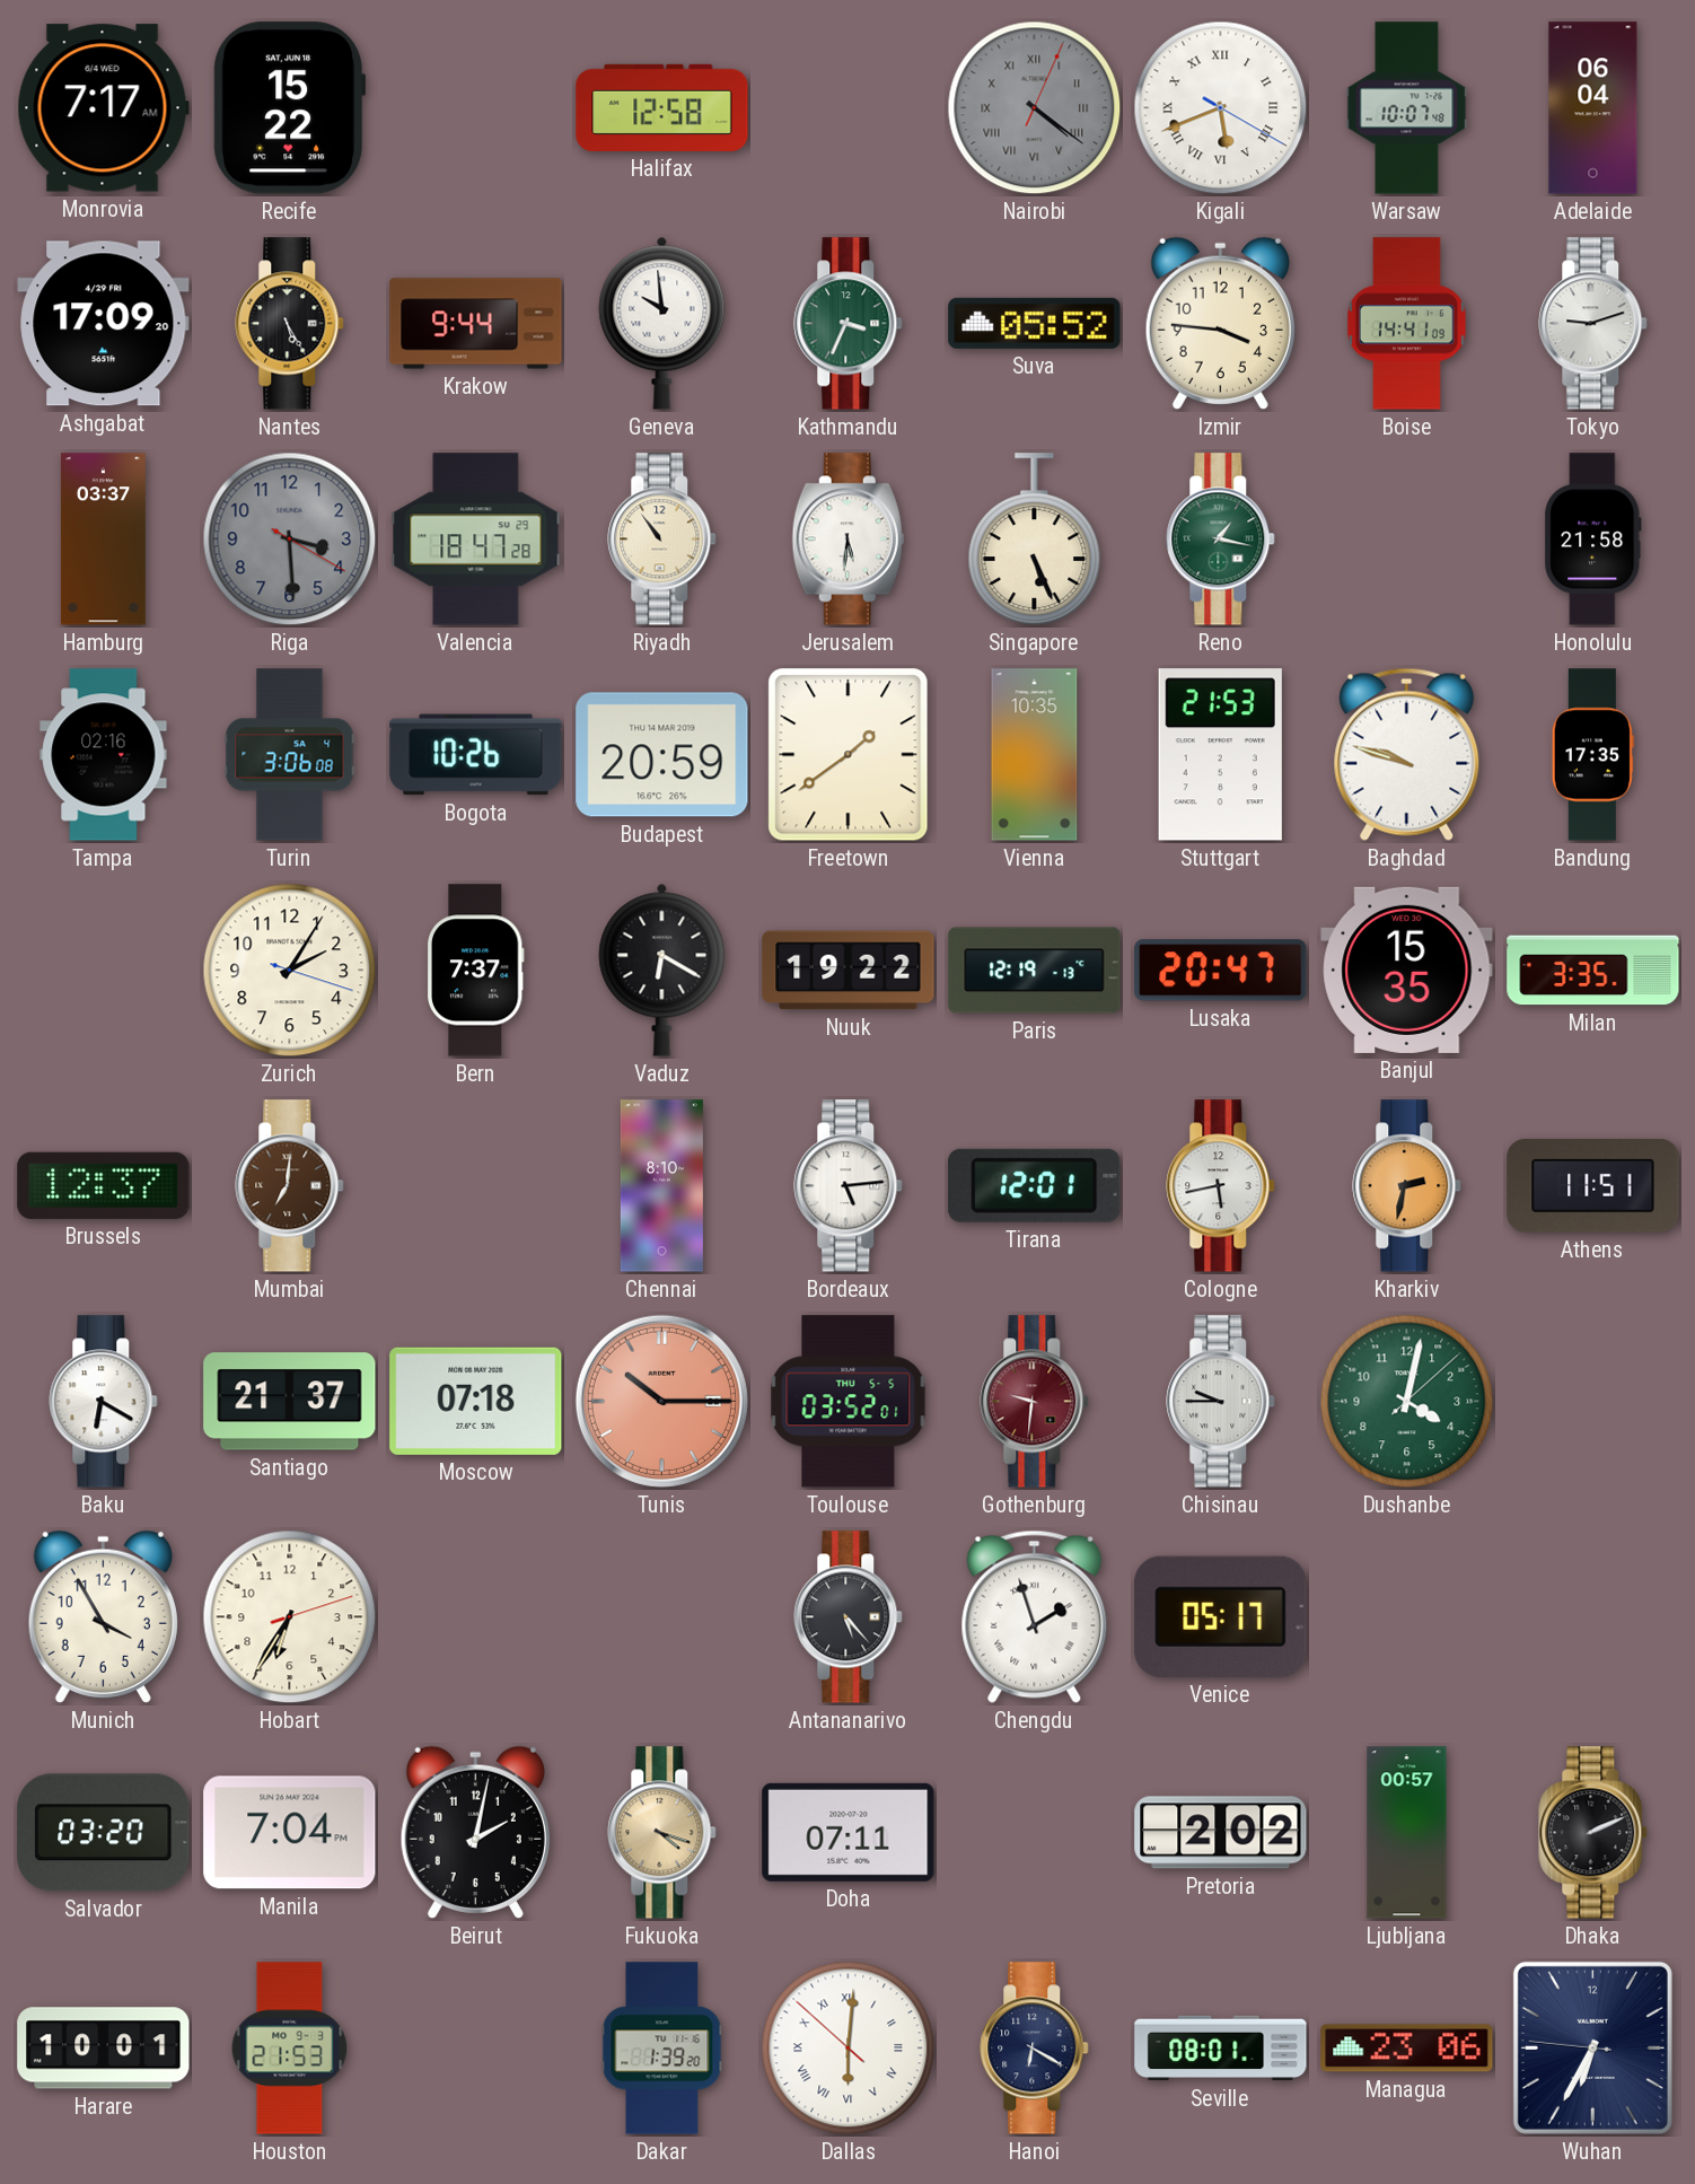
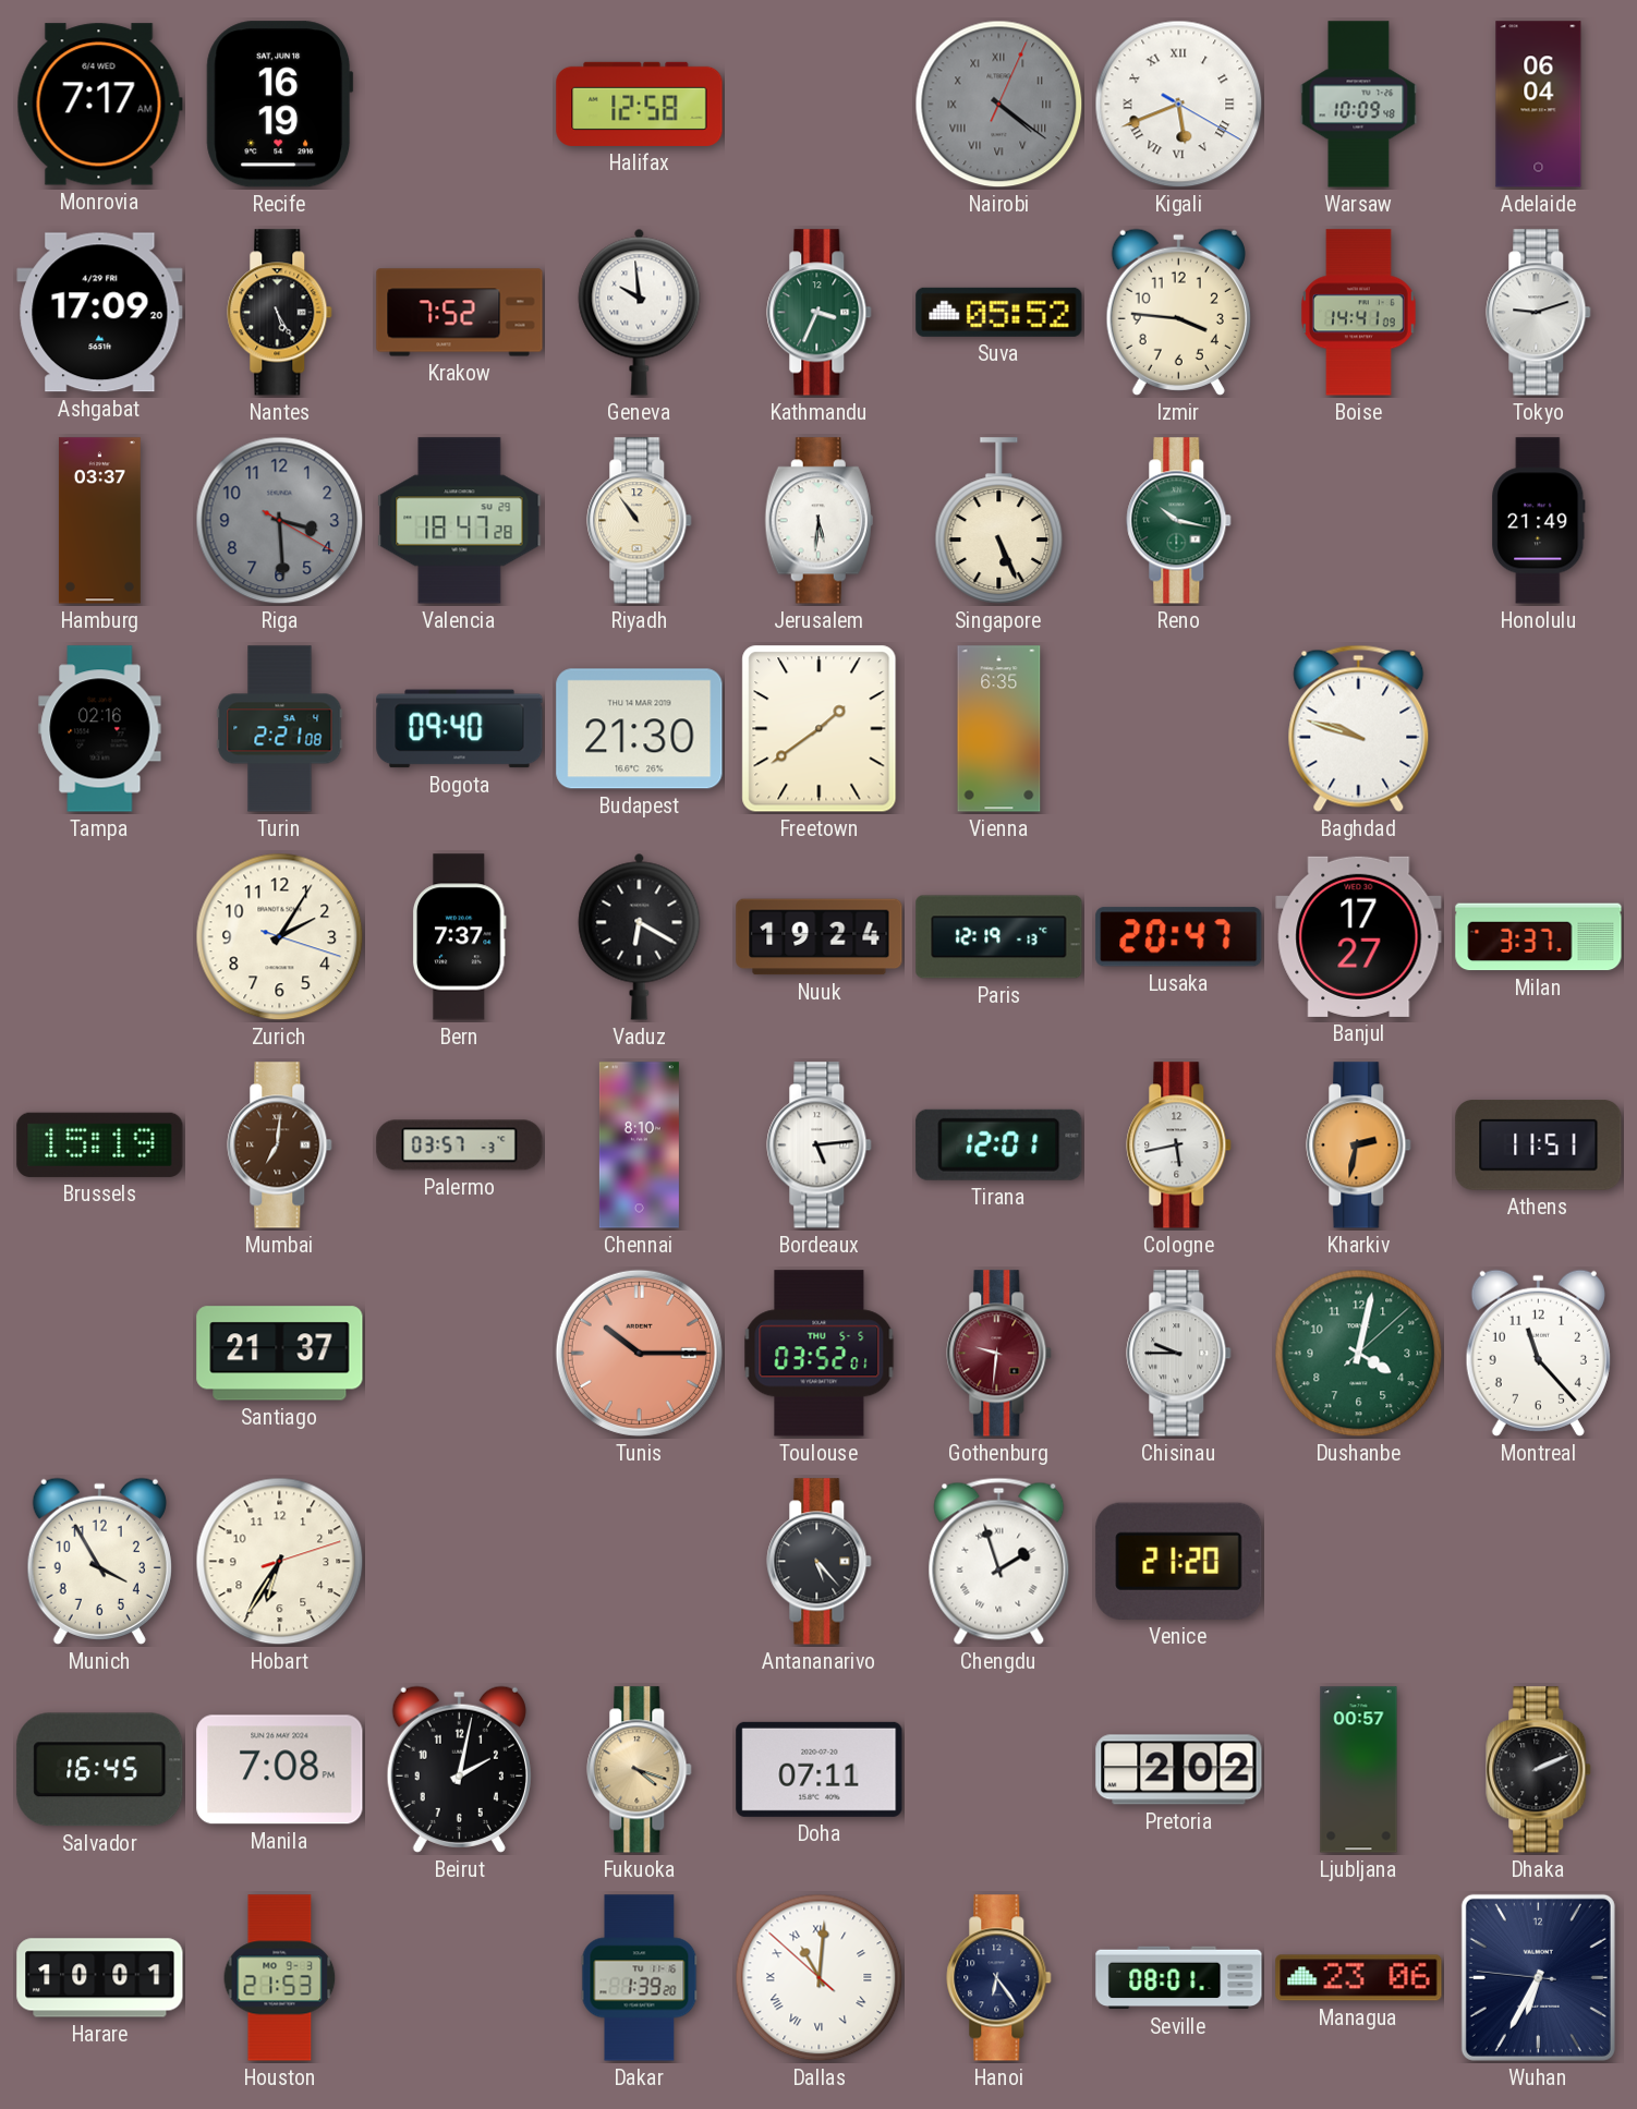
Recife: 15:22 -> 16:19 (280, 105)
Warsaw: 10:07 -> 10:09 (1359, 105)
Krakow: 9:44 -> 7:52 (460, 313)
Reno: 1:17 -> 10:17 (1179, 521)
Honolulu: 21:58 -> 21:49 (1539, 521)
Turin: 3:06 -> 2:21 (280, 729)
Bogota: 10:26 -> 09:40 (460, 729)
Budapest: 20:59 -> 21:30 (640, 729)
Vienna: 10:35 -> 6:35 (999, 729)
Stuttgart: 21:53 -> none (1220, 755)
Bandung: 17:35 -> none (1592, 755)
Nuuk: 19:22 -> 19:24 (820, 937)
Banjul: 15:35 -> 17:27 (1359, 936)
Milan: 3:35 -> 3:37 (1539, 937)
Brussels: 12:37 -> 15:19 (100, 1144)
Palermo: none -> 03:57 (460, 1146)
Baku: 6:20 -> none (104, 1402)
Moscow: 07:18 -> none (476, 1401)
Montreal: none -> 11:23 (1538, 1353)
Venice: 05:17 -> 21:20 (1179, 1561)
Salvador: 03:20 -> 16:45 (100, 1770)
Manila: 7:04 -> 7:08 (280, 1770)
Dallas: 6:00 -> 11:00 (820, 1978)
Hanoi: 6:20 -> 6:24 (999, 1978)
